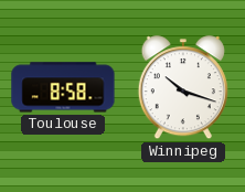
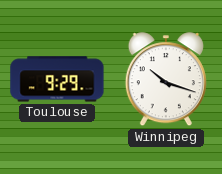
Toulouse: 8:58 -> 9:29 (57, 79)
